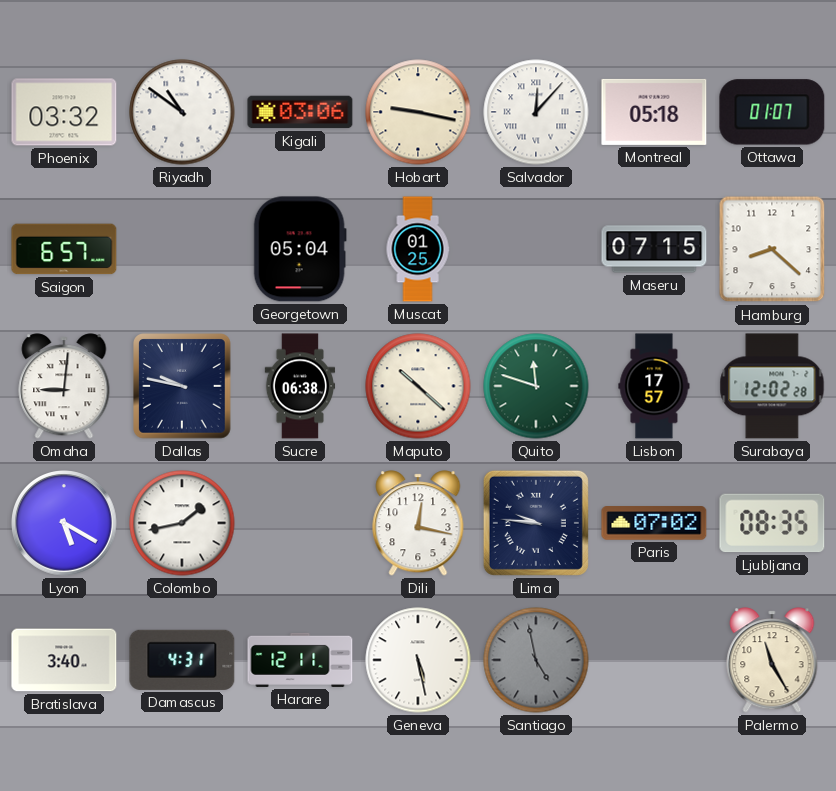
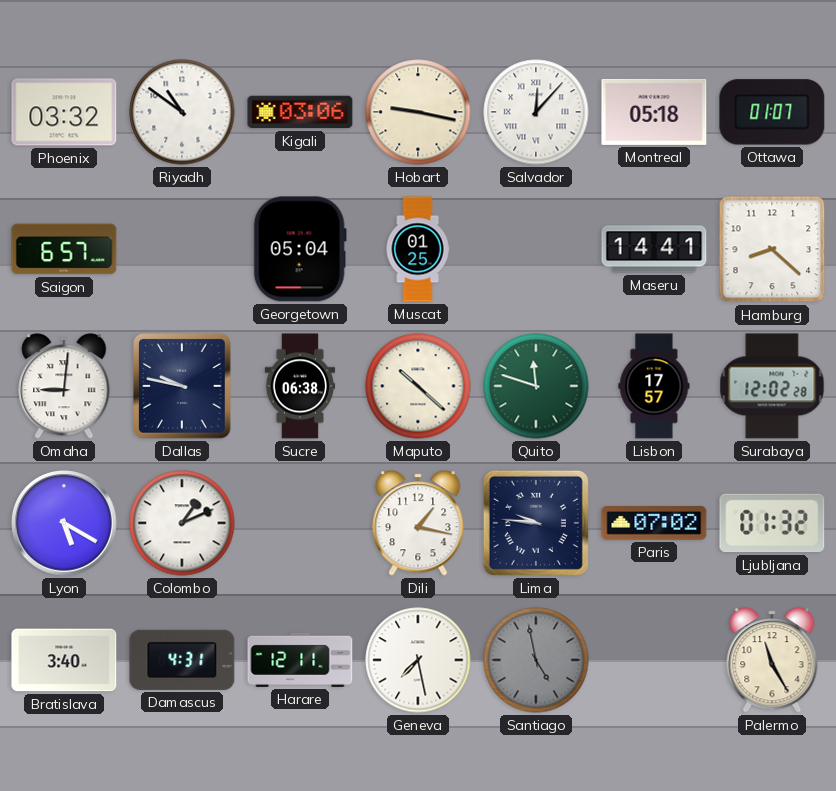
Maseru: 07:15 -> 14:41 (654, 249)
Colombo: 1:43 -> 1:11 (182, 523)
Dili: 12:17 -> 1:17 (418, 523)
Ljubljana: 08:35 -> 01:32 (772, 523)
Geneva: 5:28 -> 7:28 (418, 660)
